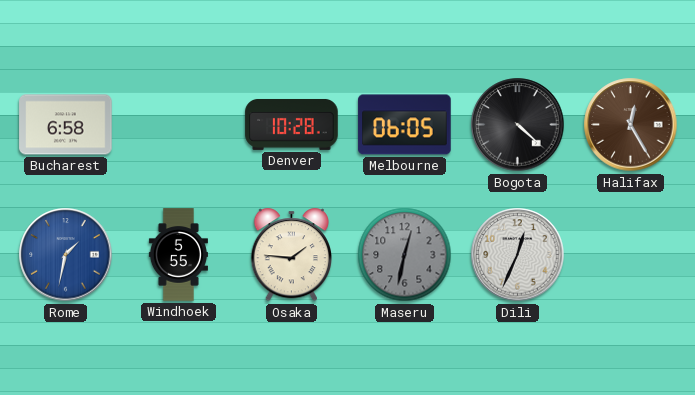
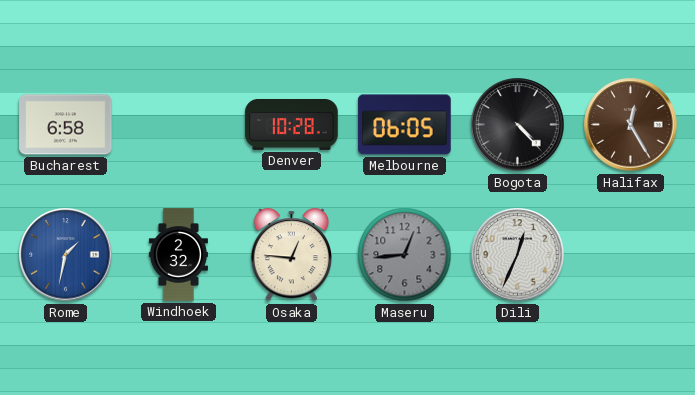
Bogota: 4:22 -> 4:23 (518, 125)
Windhoek: 5:55 -> 2:32 (178, 255)
Osaka: 1:46 -> 12:46 (291, 255)
Maseru: 12:32 -> 12:44 (405, 255)
